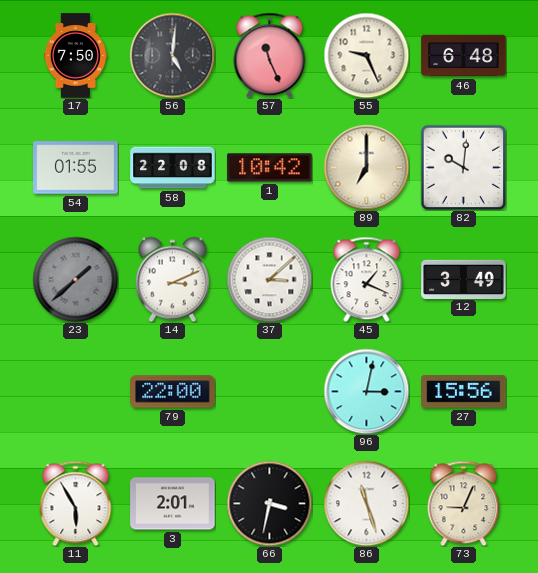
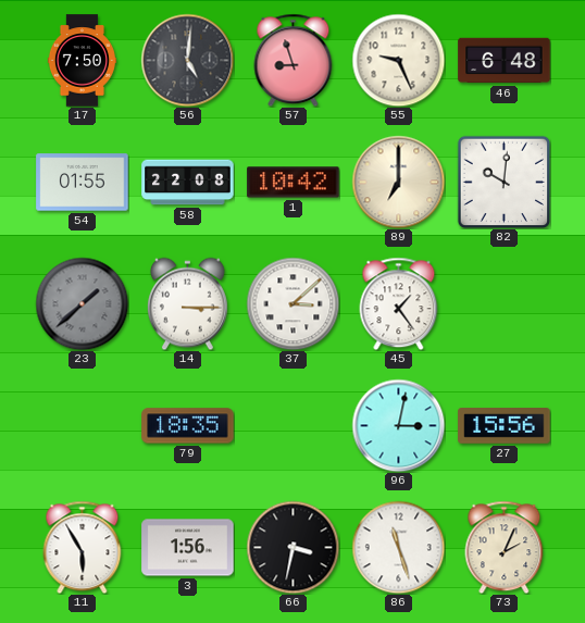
57: 11:26 -> 8:57 (294, 60)
14: 3:11 -> 3:15 (187, 303)
45: 1:19 -> 1:24 (399, 303)
12: 3:49 -> none (464, 279)
79: 22:00 -> 18:35 (188, 426)
3: 2:01 -> 1:56 (188, 548)
73: 9:04 -> 2:04 (505, 547)
